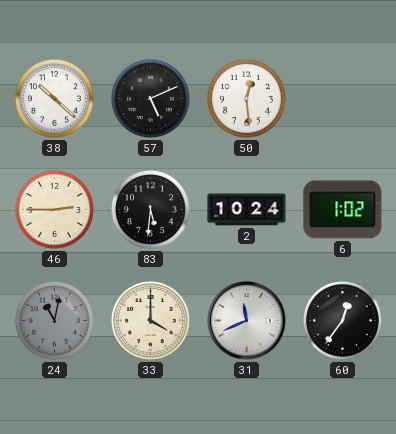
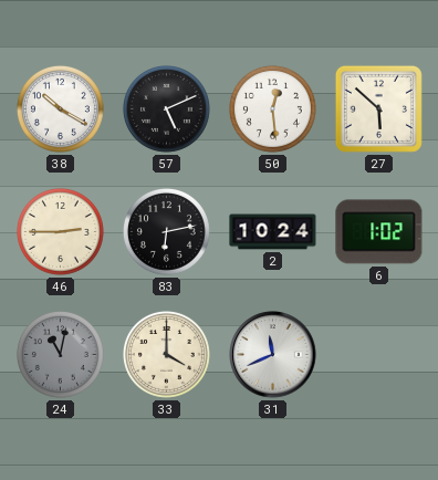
38: 10:22 -> 10:20 (60, 108)
27: none -> 5:52 (378, 108)
83: 5:31 -> 6:13 (166, 231)
60: 12:36 -> none (342, 320)
